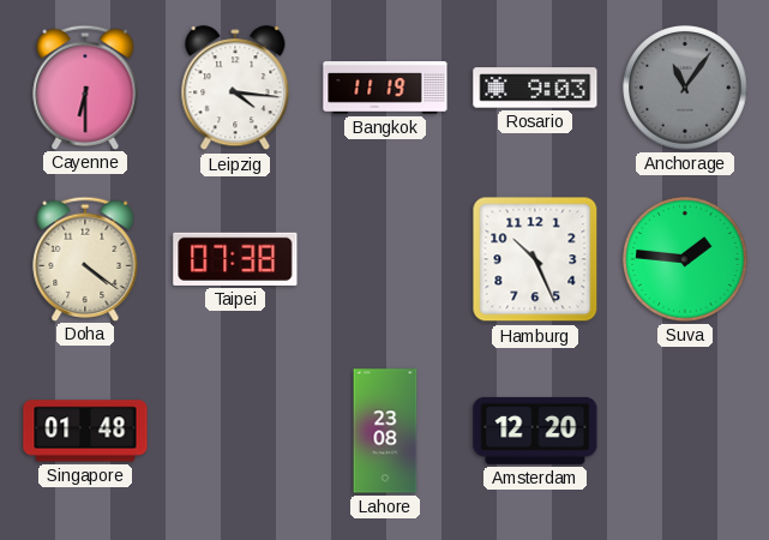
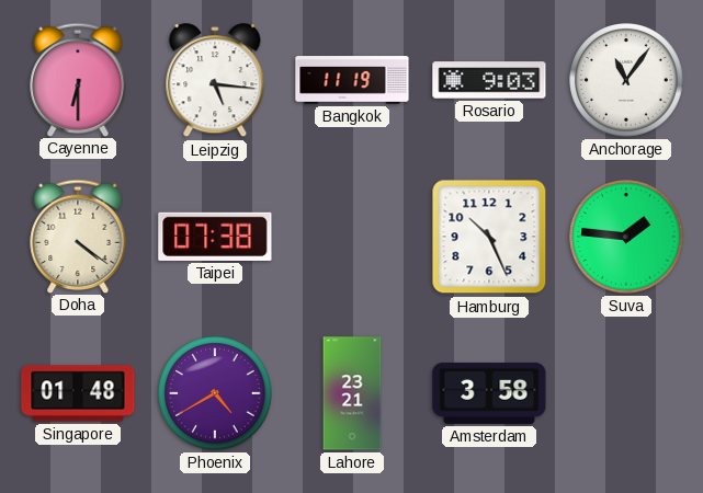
Leipzig: 4:16 -> 5:16 (215, 81)
Anchorage dial: grey -> white (626, 80)
Phoenix: none -> 4:40 (215, 393)
Lahore: 23:08 -> 23:21 (352, 393)
Amsterdam: 12:20 -> 3:58 (489, 393)
